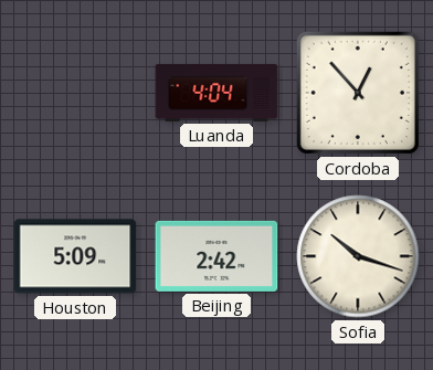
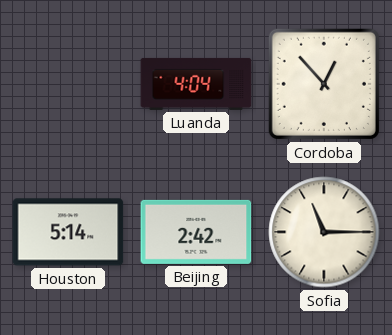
Houston: 5:09 -> 5:14 (68, 232)
Sofia: 10:18 -> 11:15 (324, 232)
